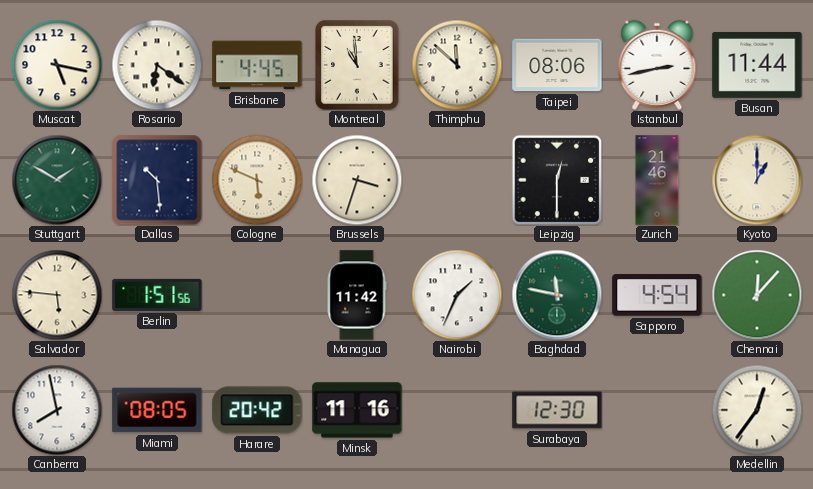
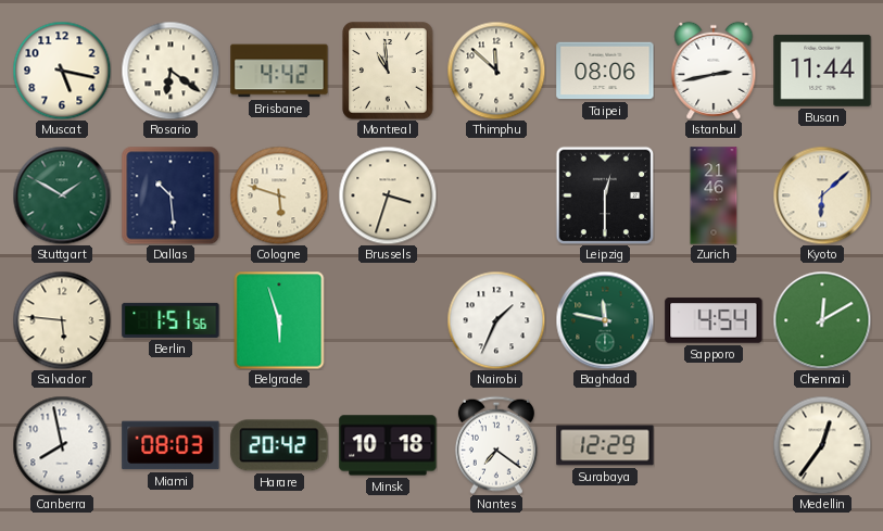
Brisbane: 4:45 -> 4:42 (279, 71)
Cologne: 5:49 -> 5:48 (279, 195)
Kyoto: 1:00 -> 6:08 (822, 195)
Belgrade: none -> 5:57 (279, 320)
Managua: 11:42 -> none (357, 295)
Chennai: 12:07 -> 12:10 (822, 320)
Miami: 08:05 -> 08:03 (171, 445)
Minsk: 11:16 -> 10:18 (388, 445)
Nantes: none -> 7:21 (496, 445)
Surabaya: 12:30 -> 12:29 (605, 445)
